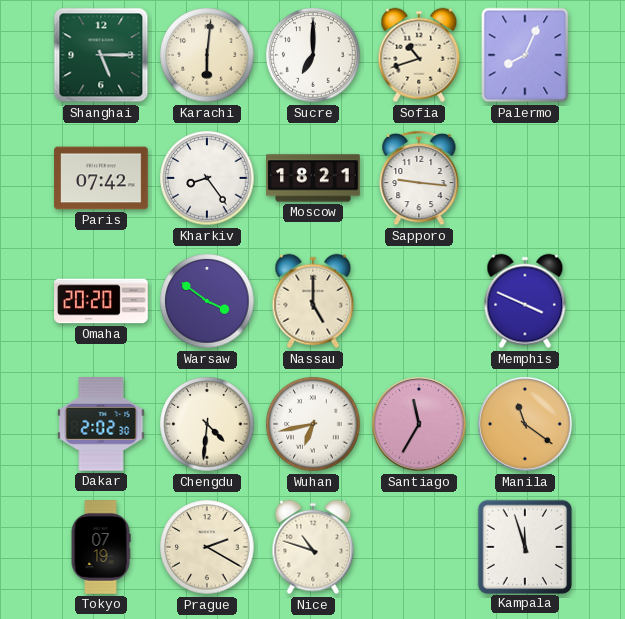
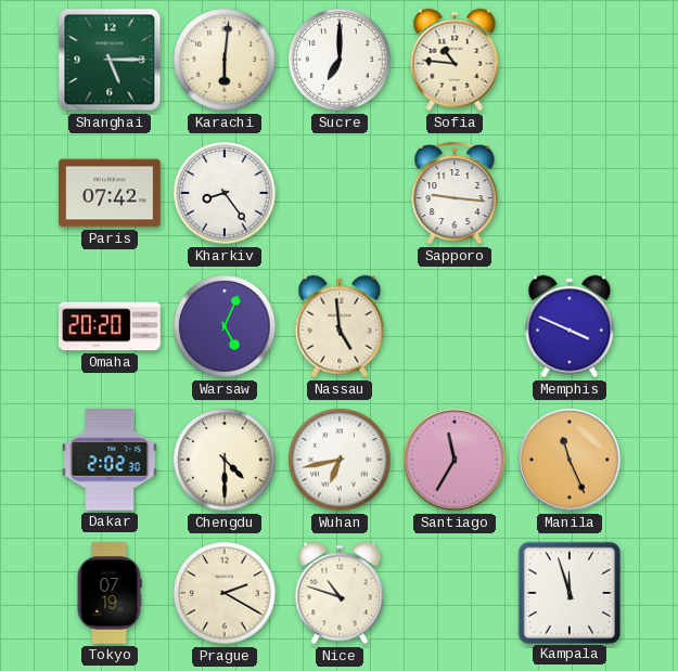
Sofia: 10:42 -> 10:46 (455, 60)
Palermo: 8:04 -> none (525, 55)
Moscow: 18:21 -> none (313, 178)
Warsaw: 3:51 -> 5:04 (225, 326)
Nassau: 5:00 -> 4:59 (340, 326)
Chengdu: 4:31 -> 4:30 (225, 460)
Manila: 11:21 -> 11:26 (570, 460)
